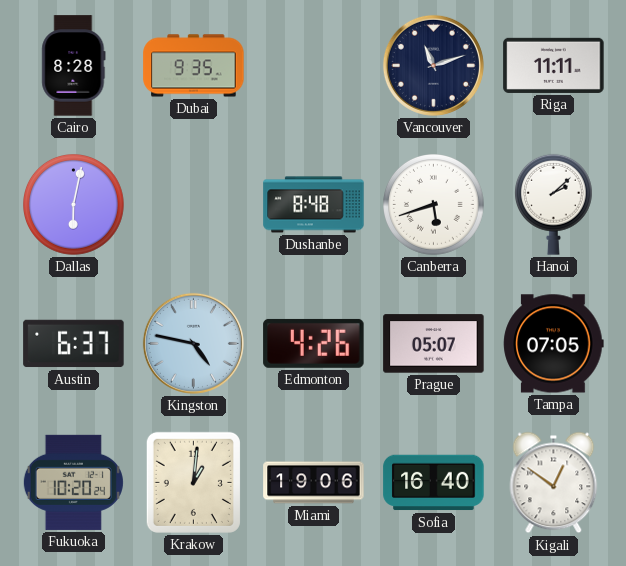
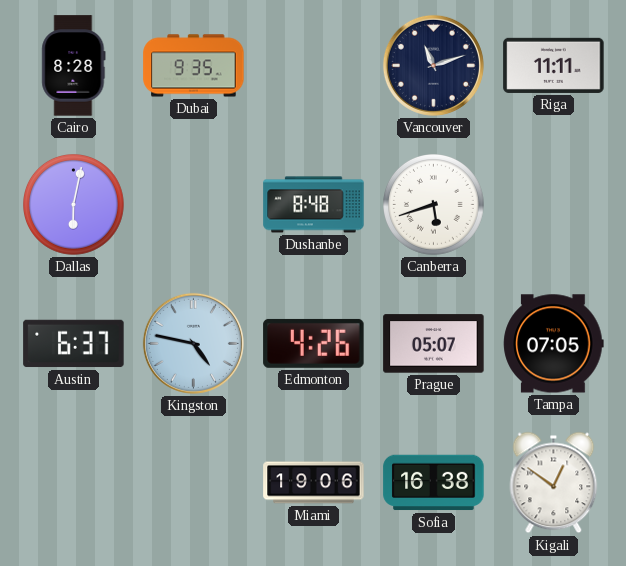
Hanoi: 2:08 -> none (553, 204)
Fukuoka: 10:20 -> none (73, 482)
Krakow: 1:01 -> none (193, 482)
Sofia: 16:40 -> 16:38 (434, 483)
